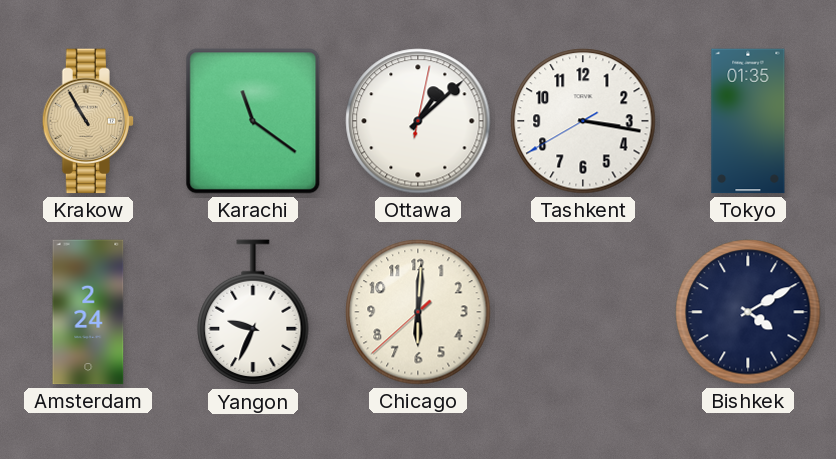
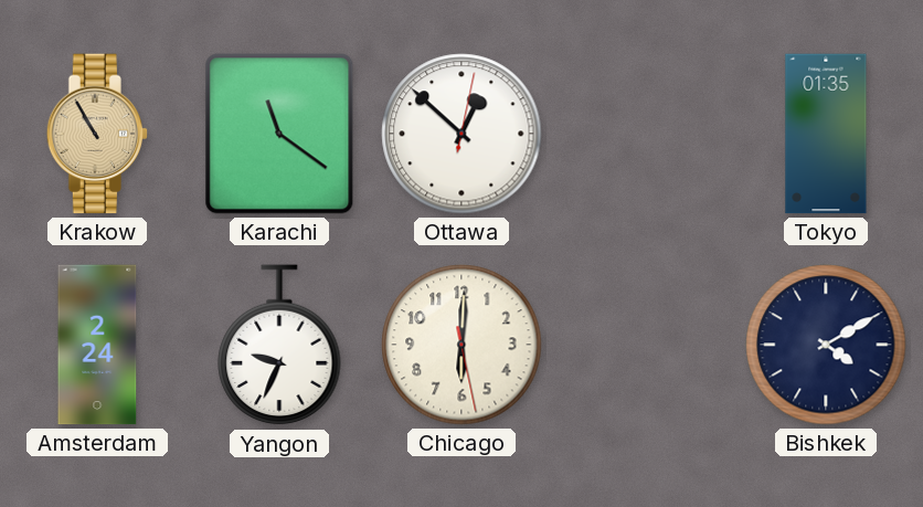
Ottawa: 1:08 -> 12:52 (462, 134)
Tashkent: 3:16 -> none (583, 121)
Chicago: 6:00:38 -> 6:00:28 (462, 345)
